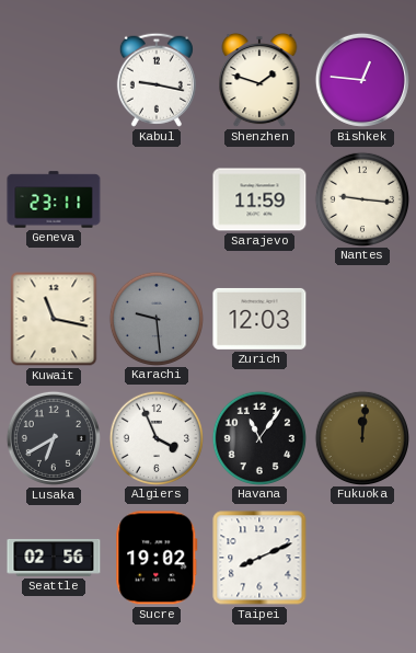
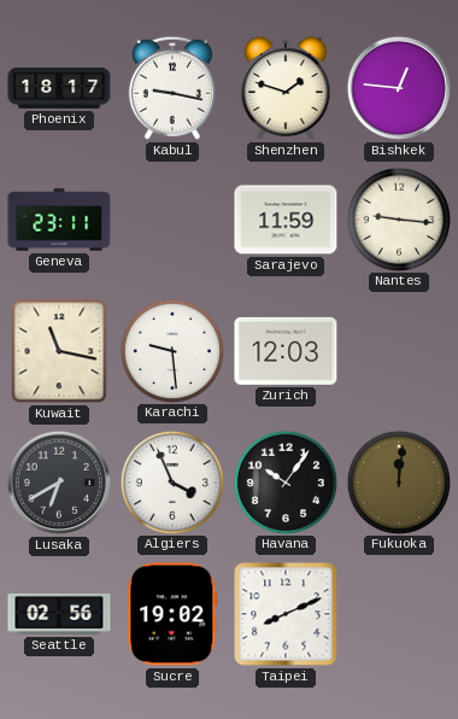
Phoenix: none -> 18:17 (59, 89)
Karachi dial: grey -> white (171, 350)
Havana: 11:06 -> 10:06 (284, 481)
